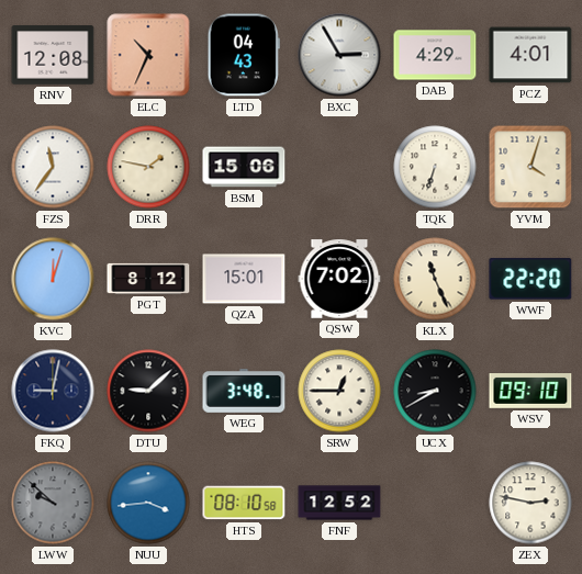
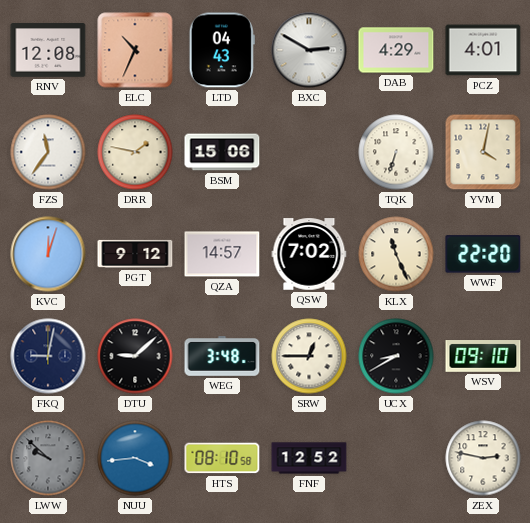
BXC: 2:55 -> 2:50 (309, 50)
YVM: 4:03 -> 4:02 (483, 152)
PGT: 8:12 -> 9:12 (135, 254)
QZA: 15:01 -> 14:57 (222, 254)
